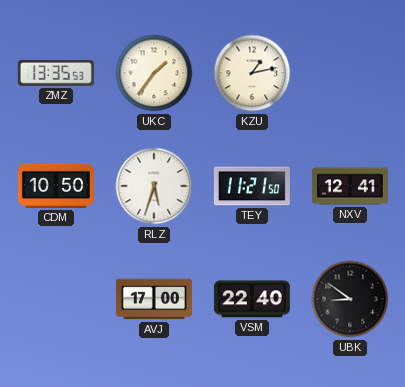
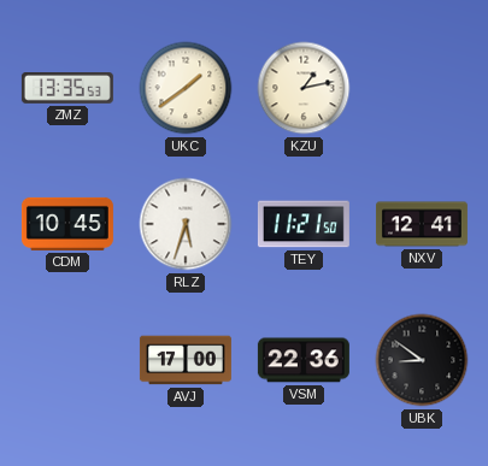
UKC: 1:36 -> 1:39 (186, 88)
CDM: 10:50 -> 10:45 (67, 224)
VSM: 22:40 -> 22:36 (304, 360)
